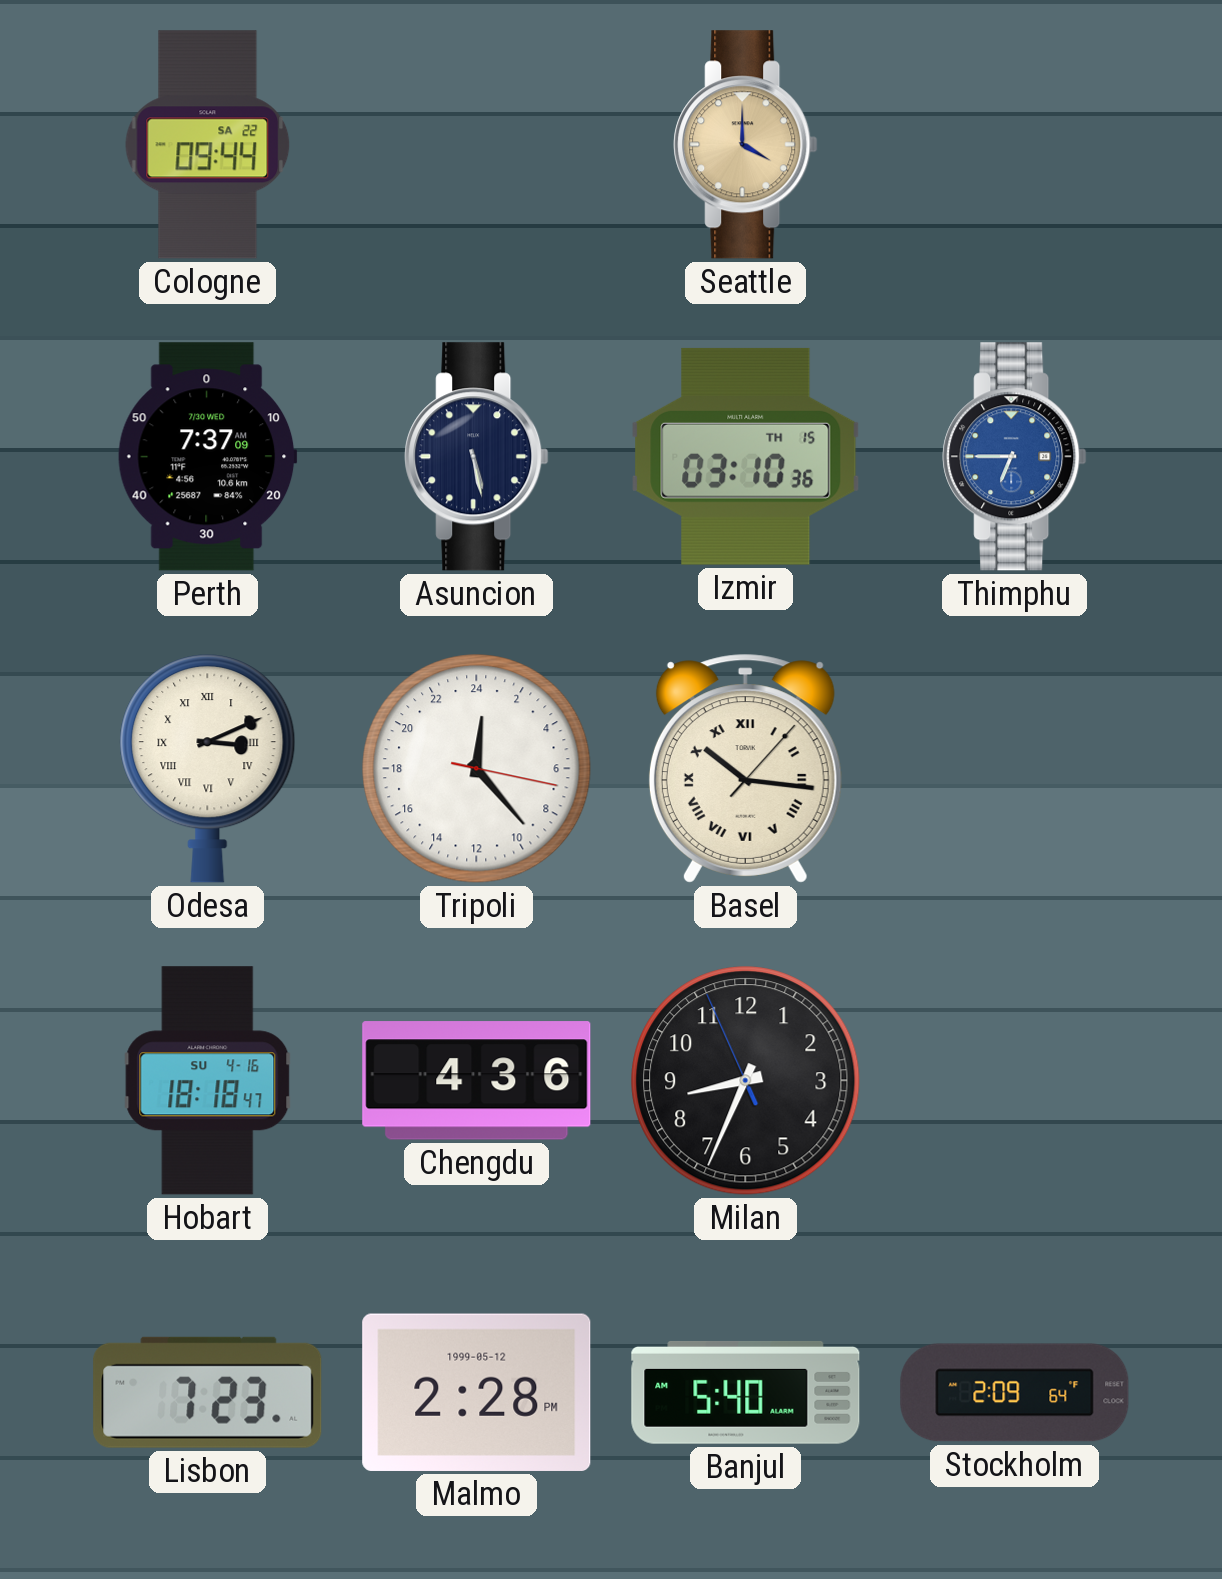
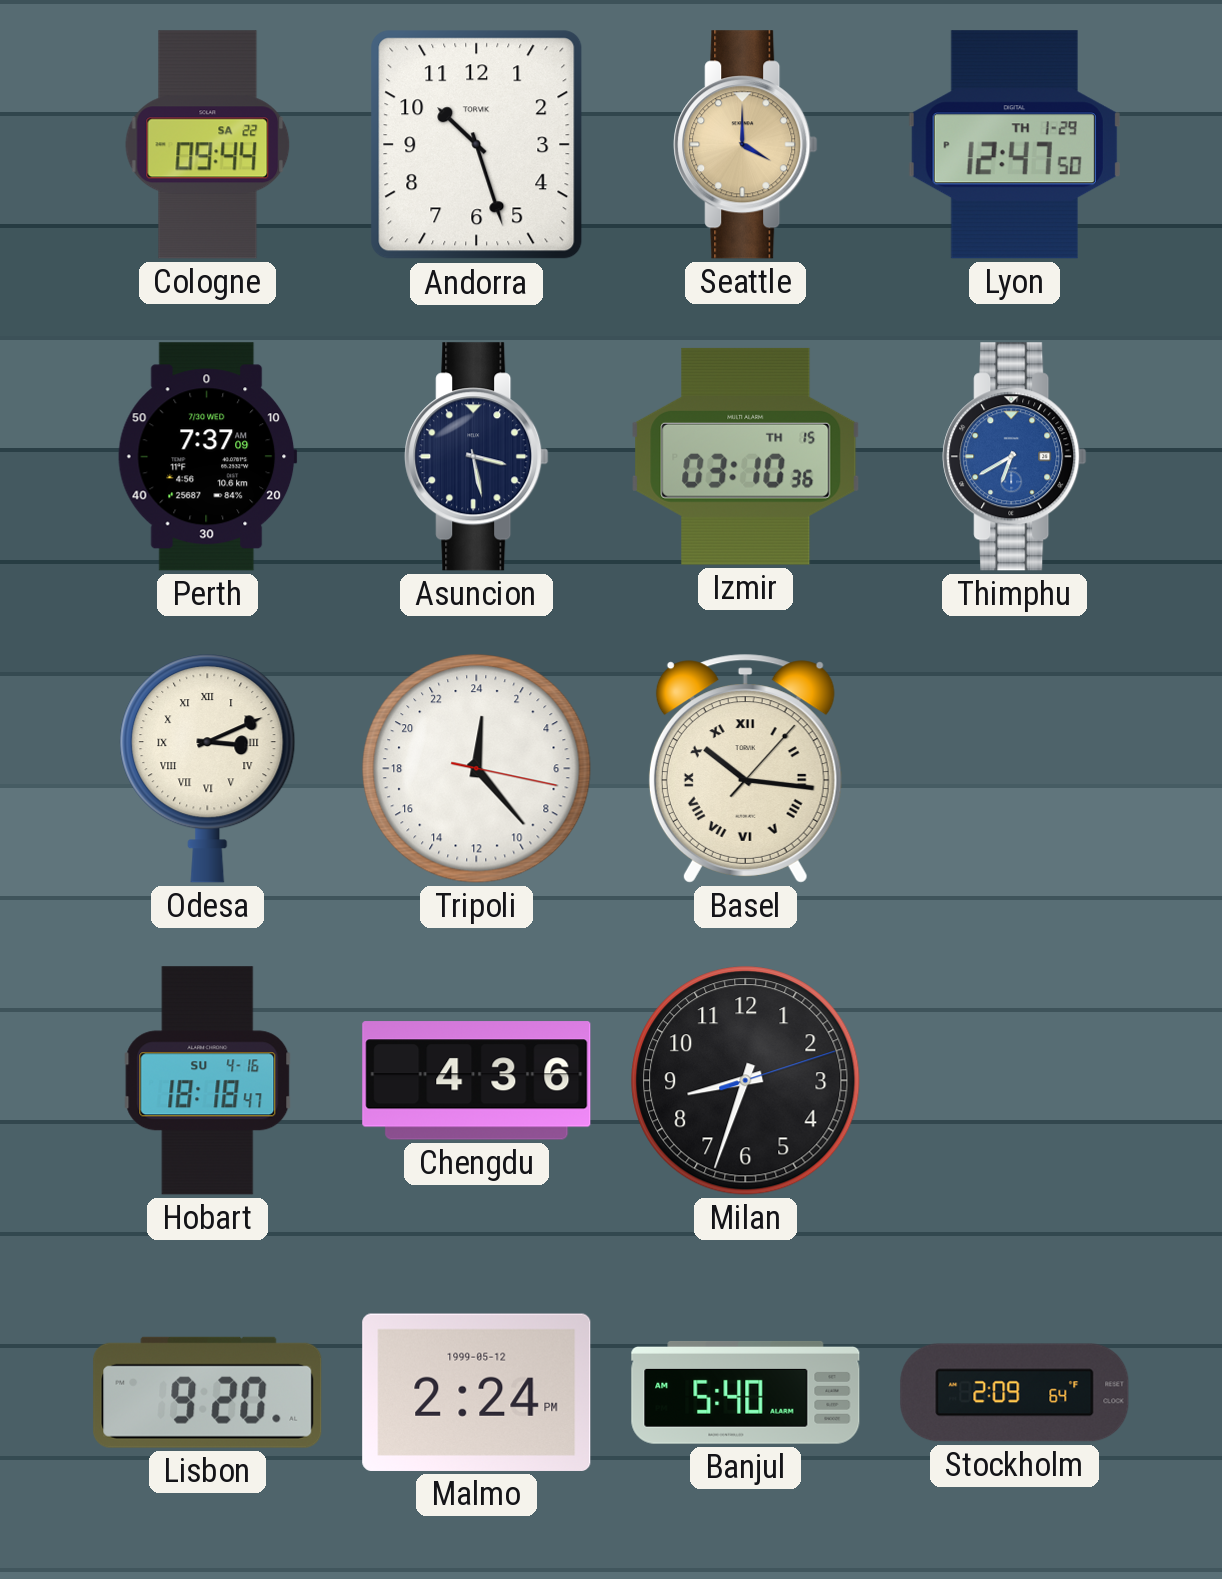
Andorra: none -> 10:27 (477, 145)
Lyon: none -> 12:47 (1014, 145)
Asuncion: 5:28 -> 3:28 (477, 457)
Thimphu: 6:45 -> 6:40 (1015, 457)
Milan: 8:33:56 -> 8:33:12 (746, 1081)
Lisbon: 7:23 -> 9:20 (208, 1392)
Malmo: 2:28 -> 2:24 (477, 1392)
